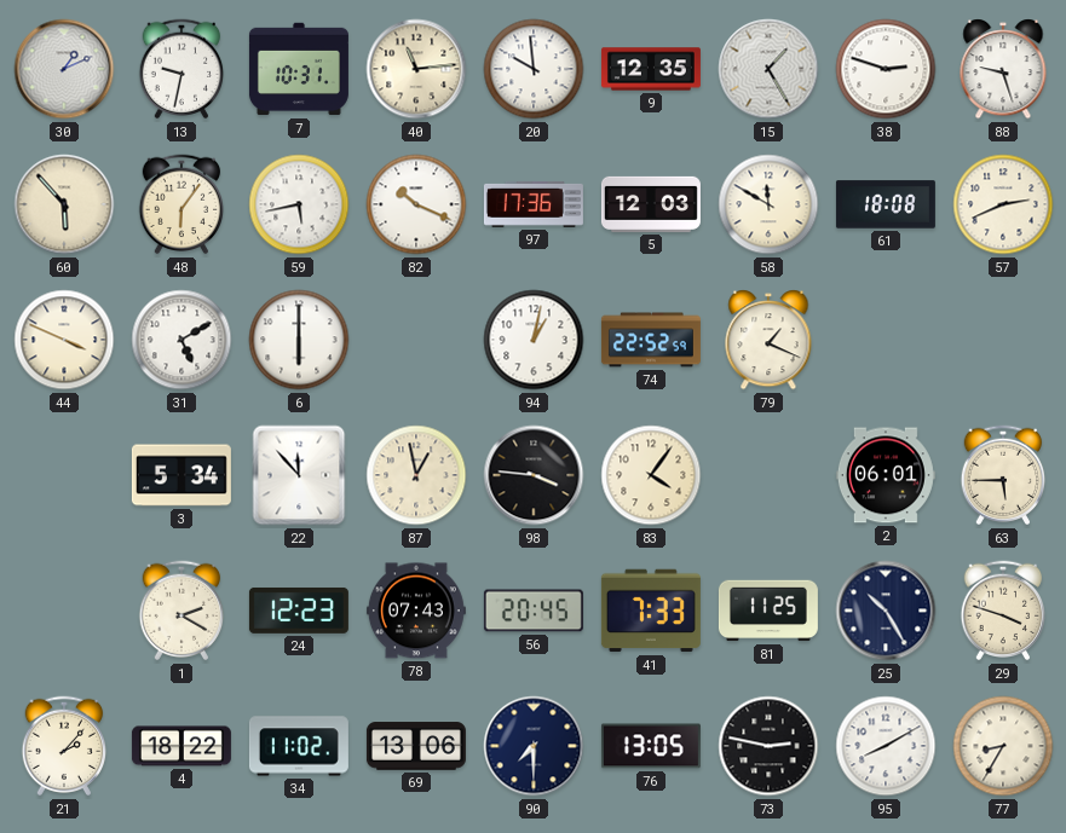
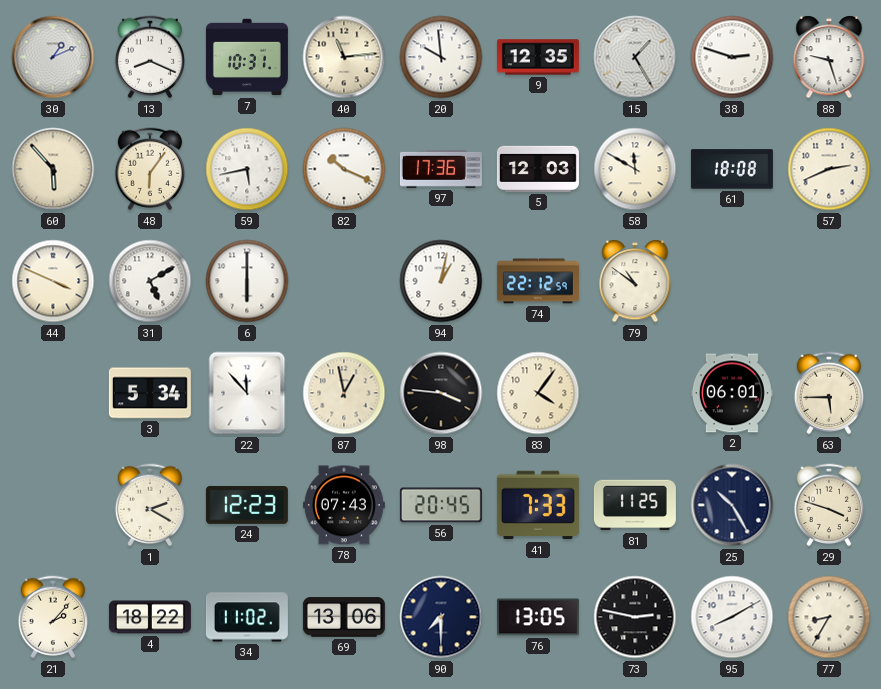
13: 9:32 -> 8:19 (150, 57)
74: 22:52 -> 22:12 (538, 281)
79: 1:19 -> 10:51 (635, 281)
